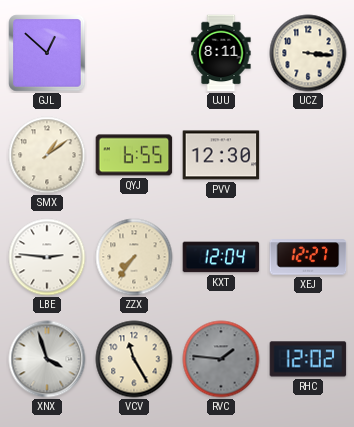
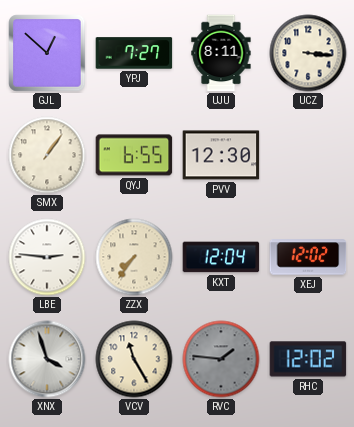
YPJ: none -> 7:27 (134, 53)
SMX: 1:09 -> 1:06 (47, 155)
XEJ: 12:27 -> 12:02 (308, 257)
